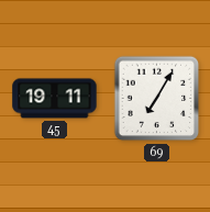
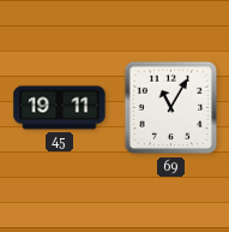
69: 7:05 -> 11:05 (171, 108)
